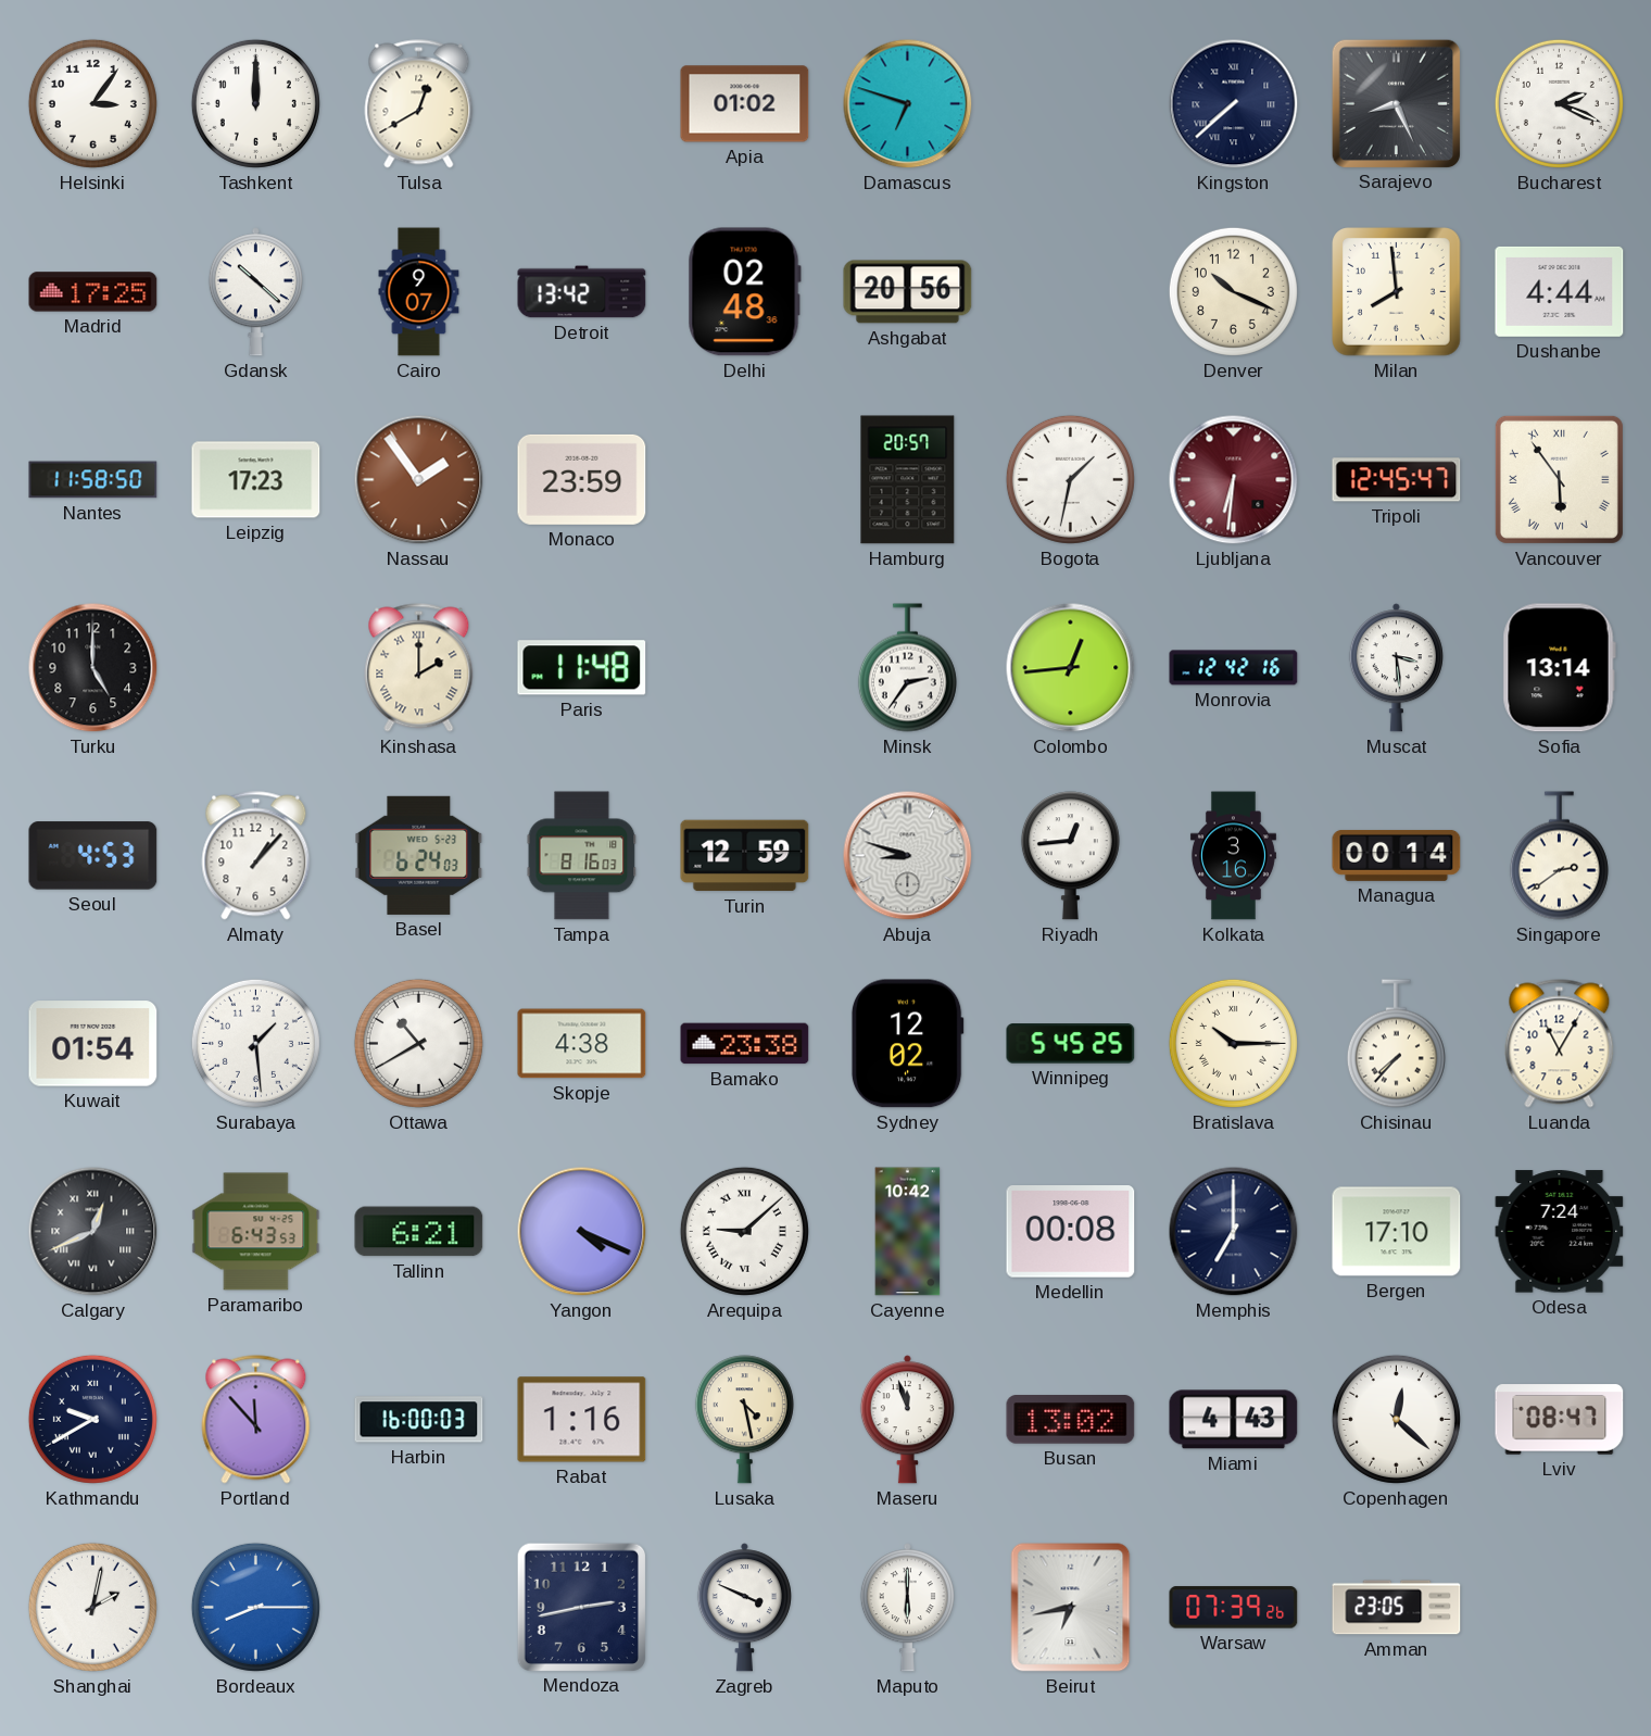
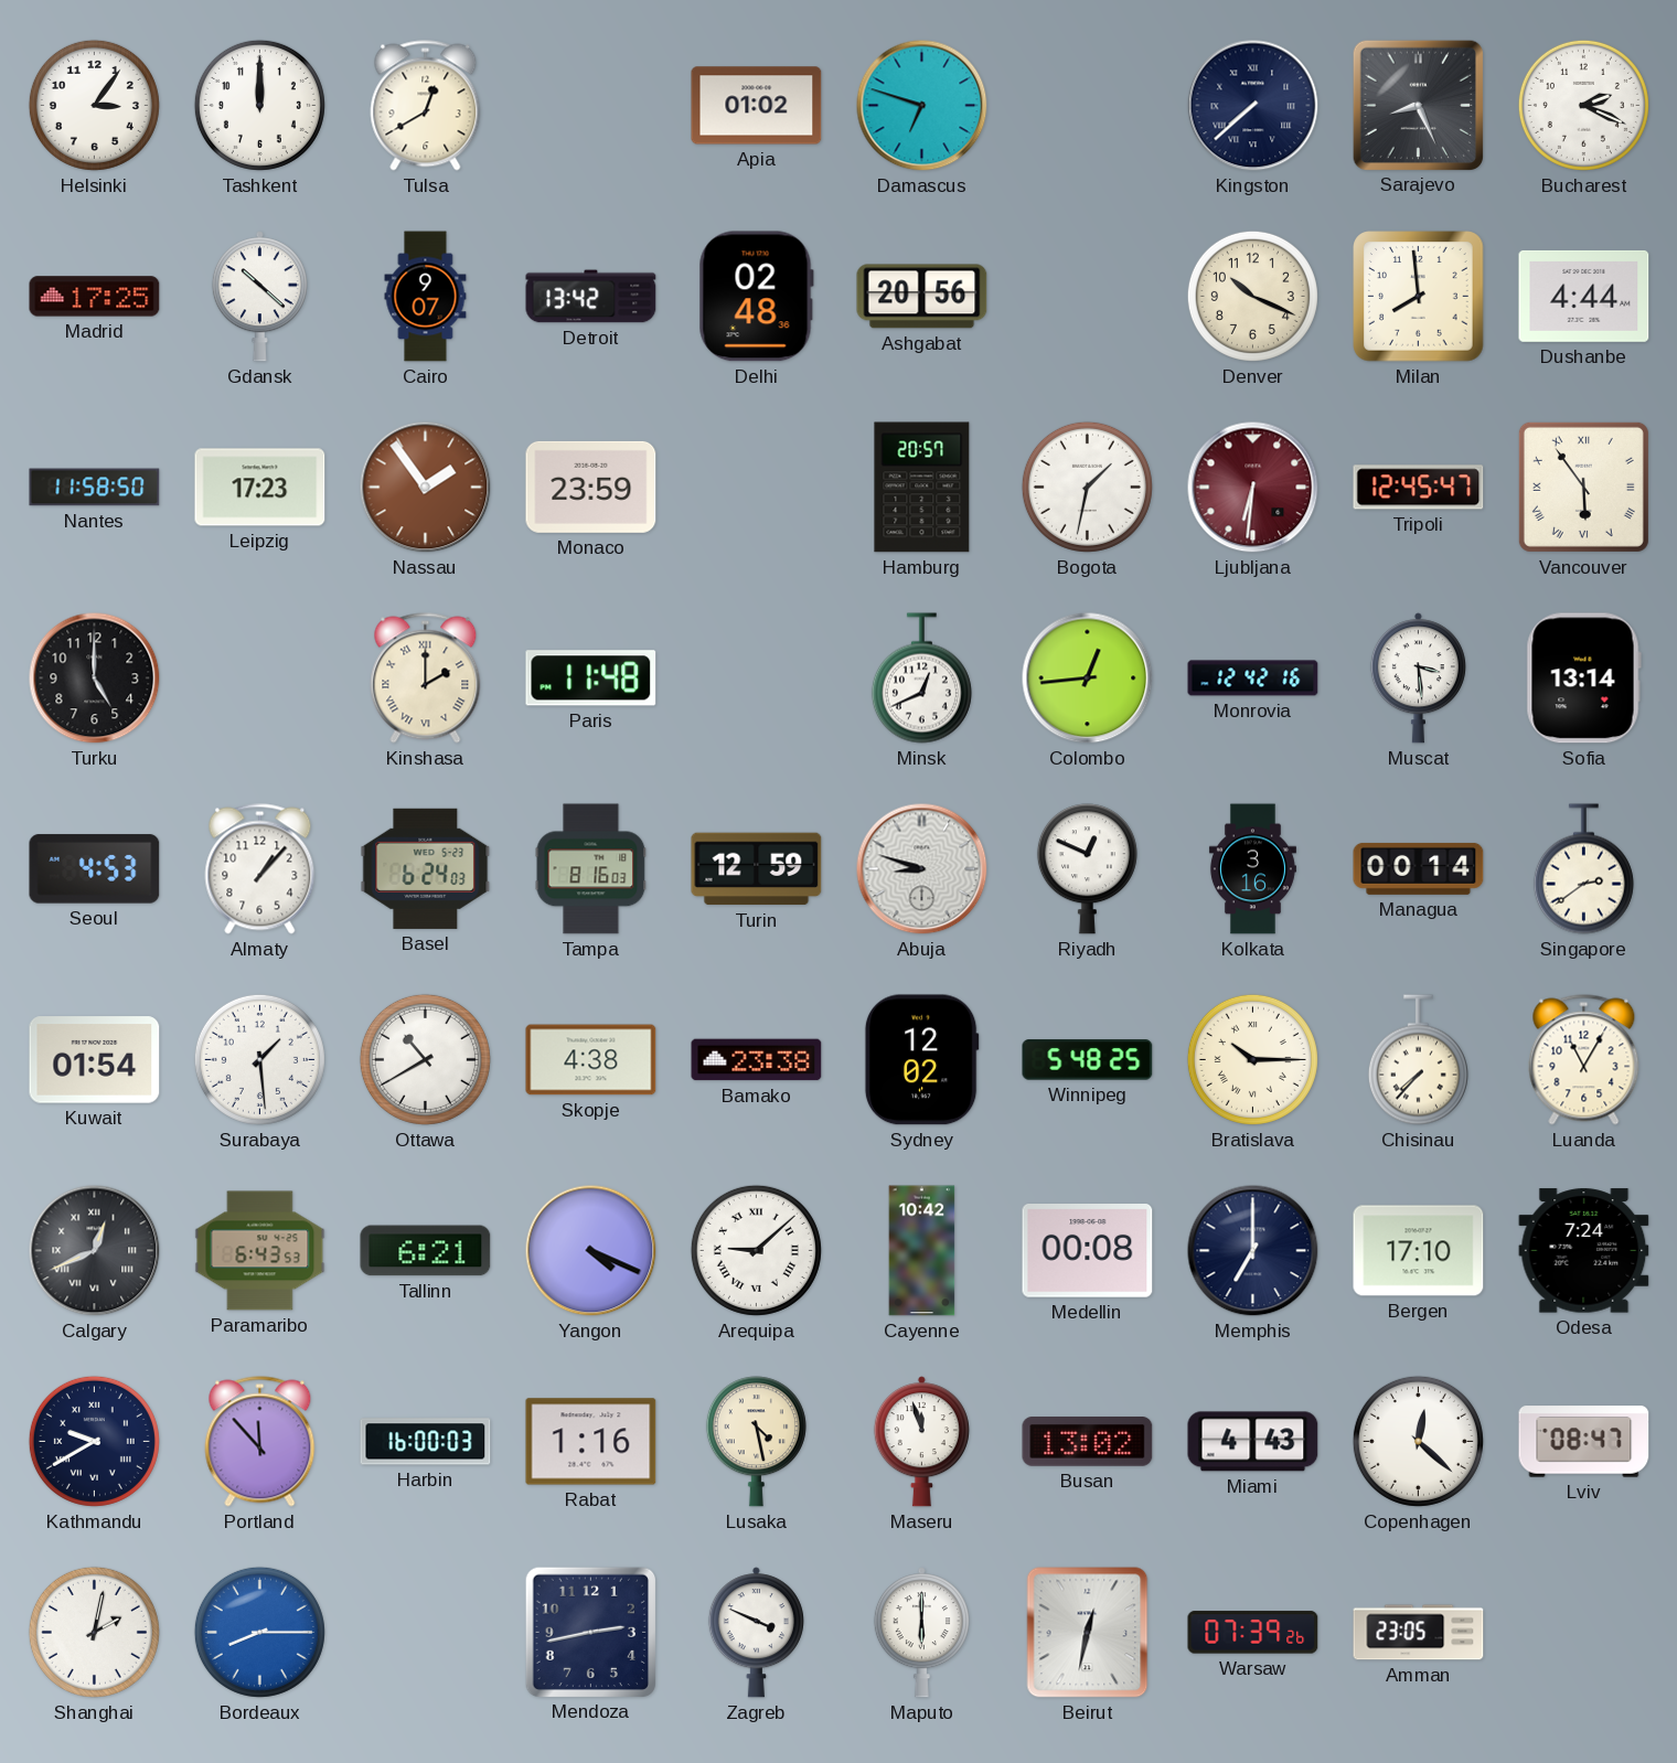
Minsk: 2:36 -> 12:41 (921, 679)
Riyadh: 12:44 -> 12:49 (1087, 869)
Winnipeg: 5:45 -> 5:48 (1088, 1060)
Beirut: 6:43 -> 12:32 (1088, 1633)
